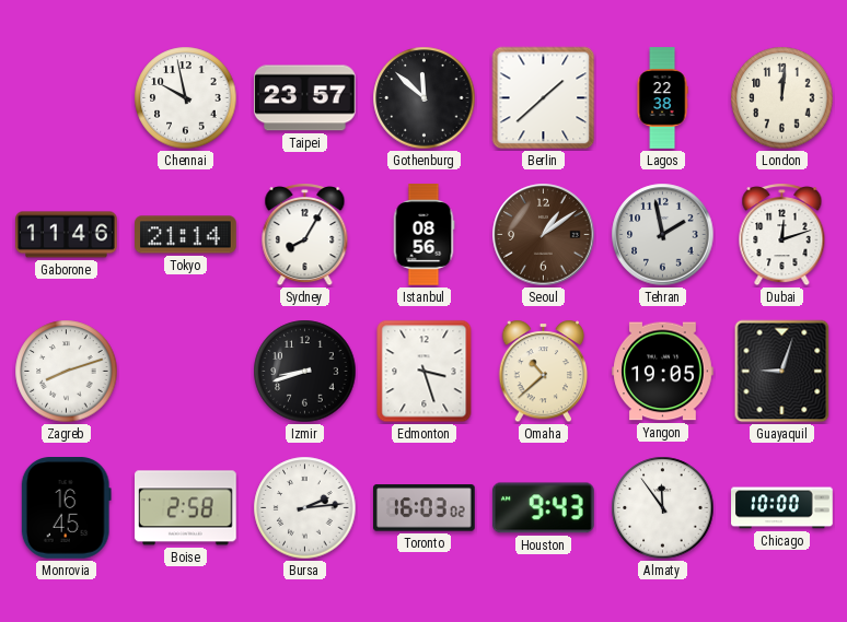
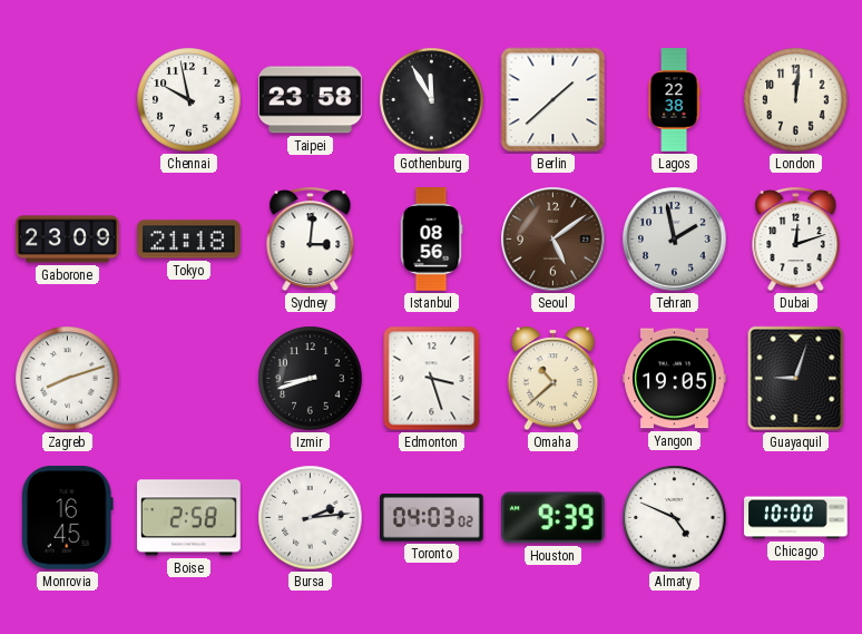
Taipei: 23:57 -> 23:58 (311, 100)
Gothenburg: 11:52 -> 11:55 (432, 100)
Gaborone: 11:46 -> 23:09 (68, 240)
Tokyo: 21:14 -> 21:18 (189, 240)
Sydney: 8:05 -> 3:01 (311, 240)
Seoul: 1:09 -> 5:09 (554, 240)
Toronto: 16:03 -> 04:03 (432, 518)
Houston: 9:43 -> 9:39 (552, 518)
Almaty: 11:54 -> 4:49 (675, 518)
